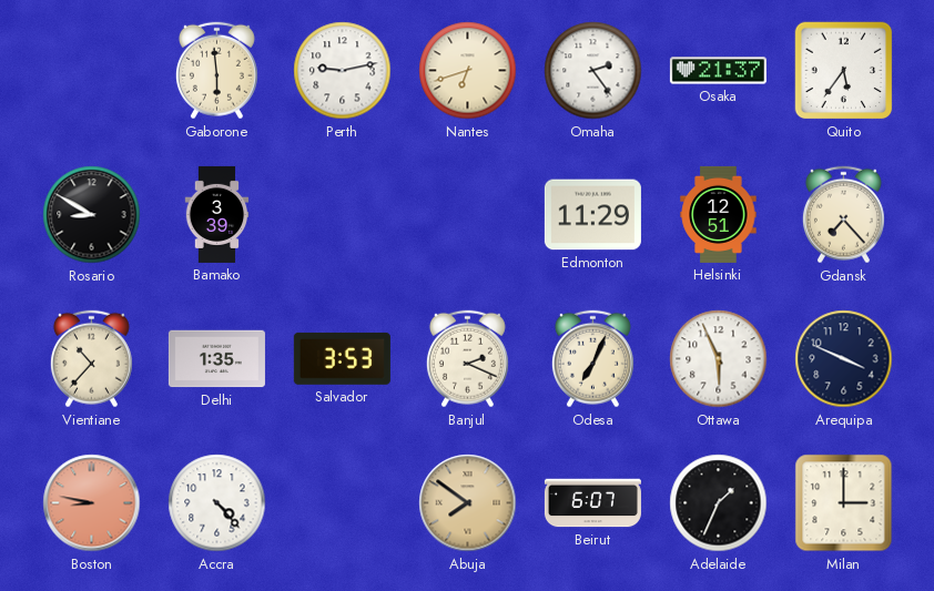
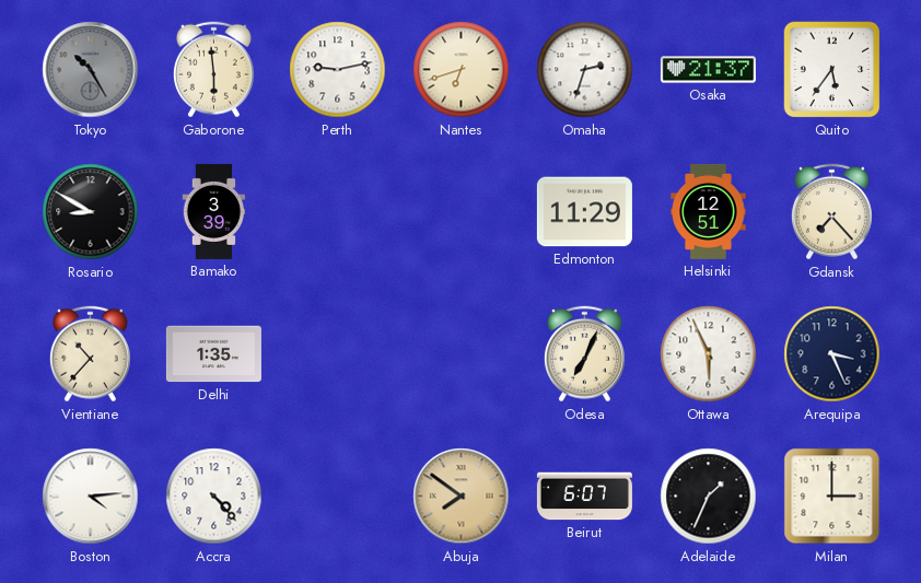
Tokyo: none -> 10:25 (91, 70)
Omaha: 2:24 -> 2:33 (585, 70)
Salvador: 3:53 -> none (342, 358)
Banjul: 2:19 -> none (467, 359)
Arequipa: 3:49 -> 3:26 (832, 354)
Boston: 8:47 -> 4:14 (91, 497)
Boston dial: salmon -> white (91, 497)
